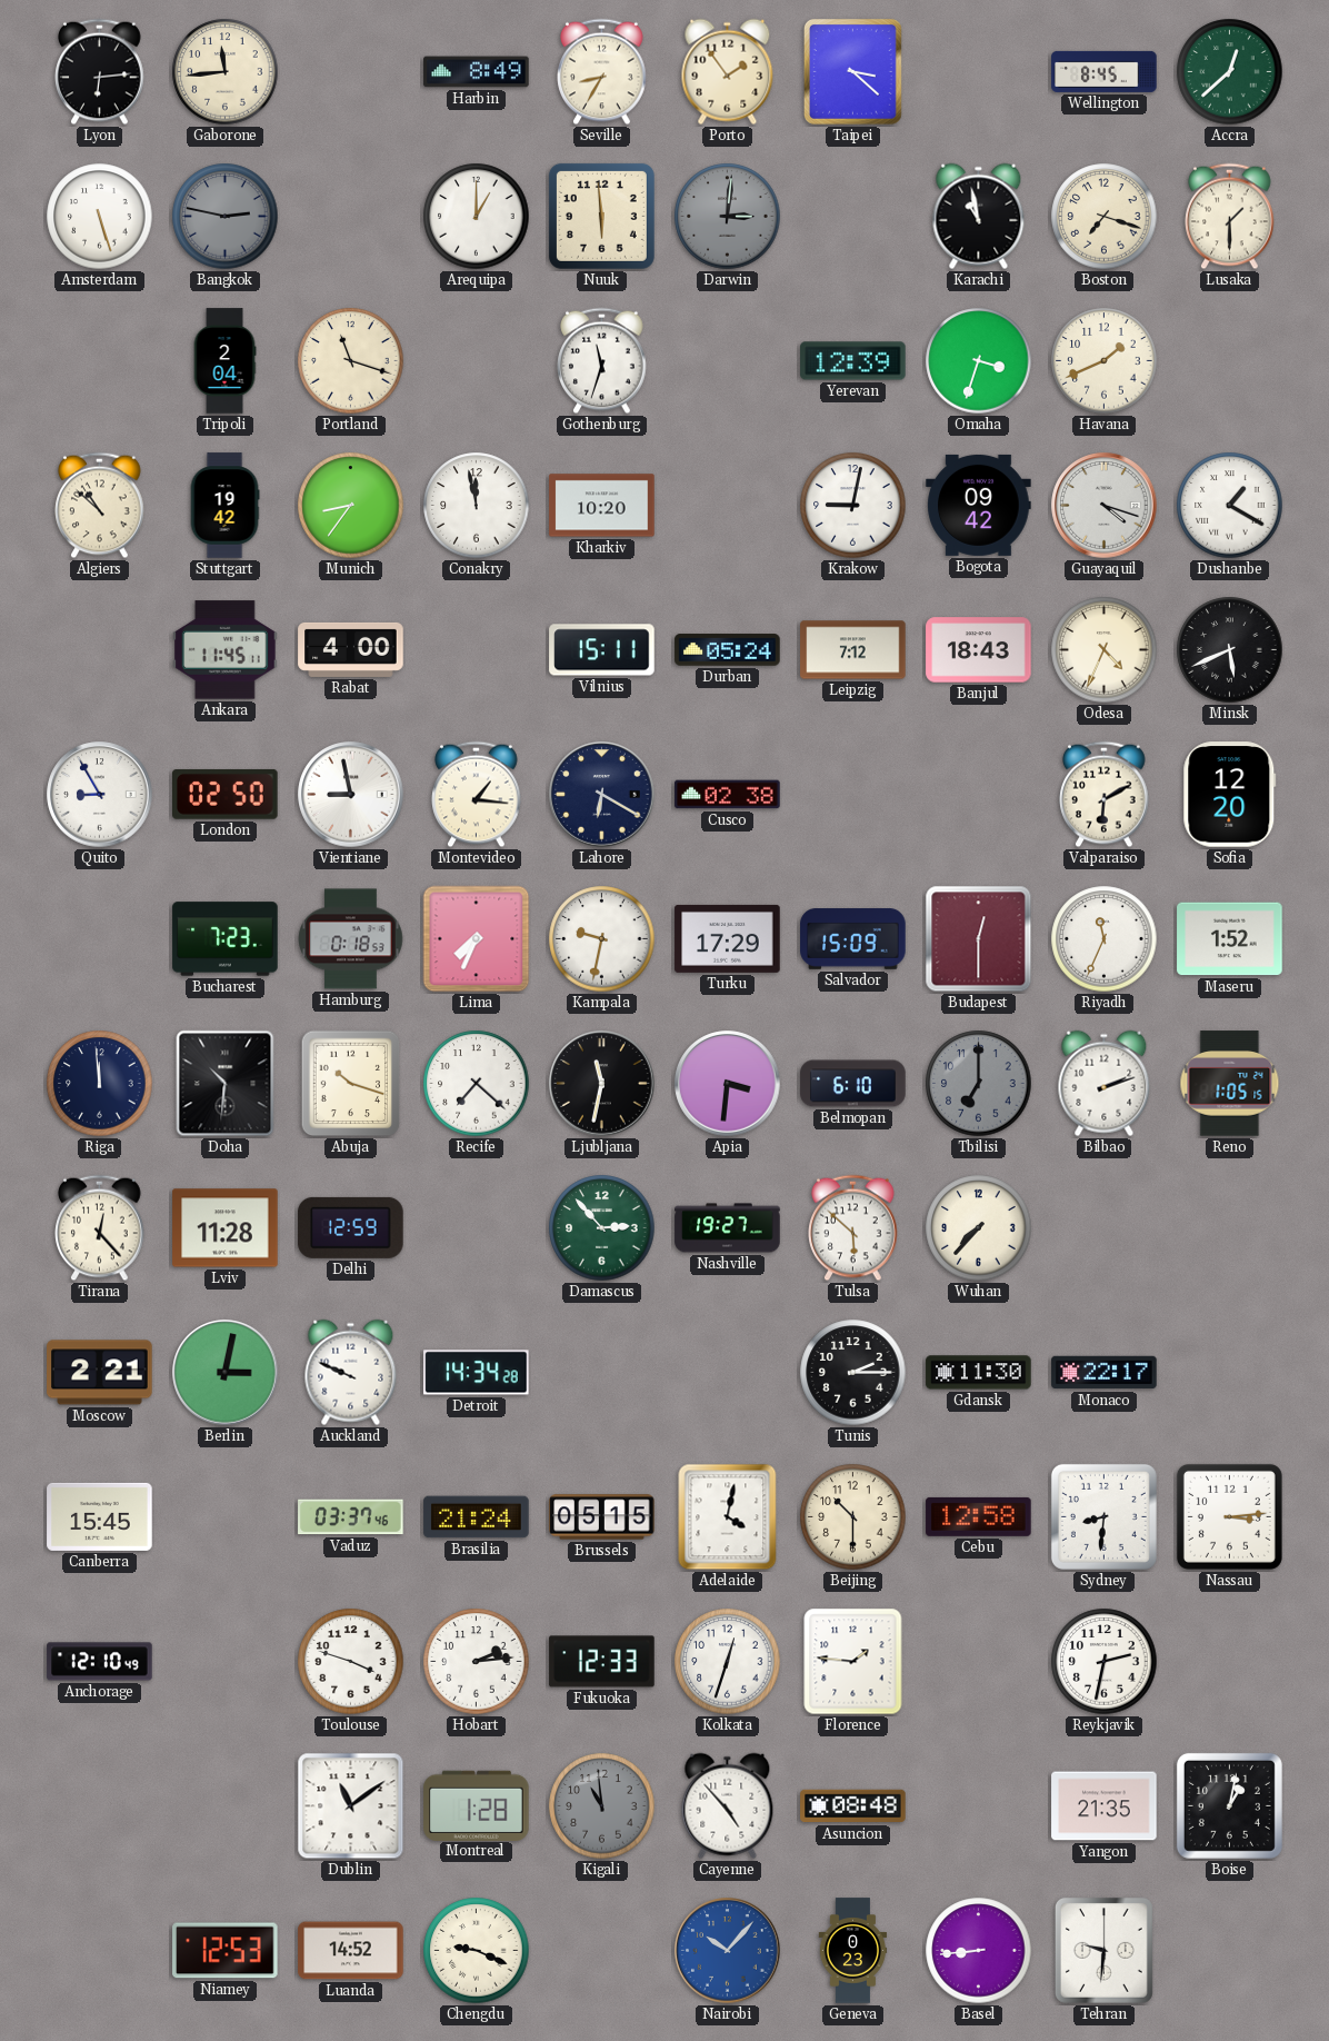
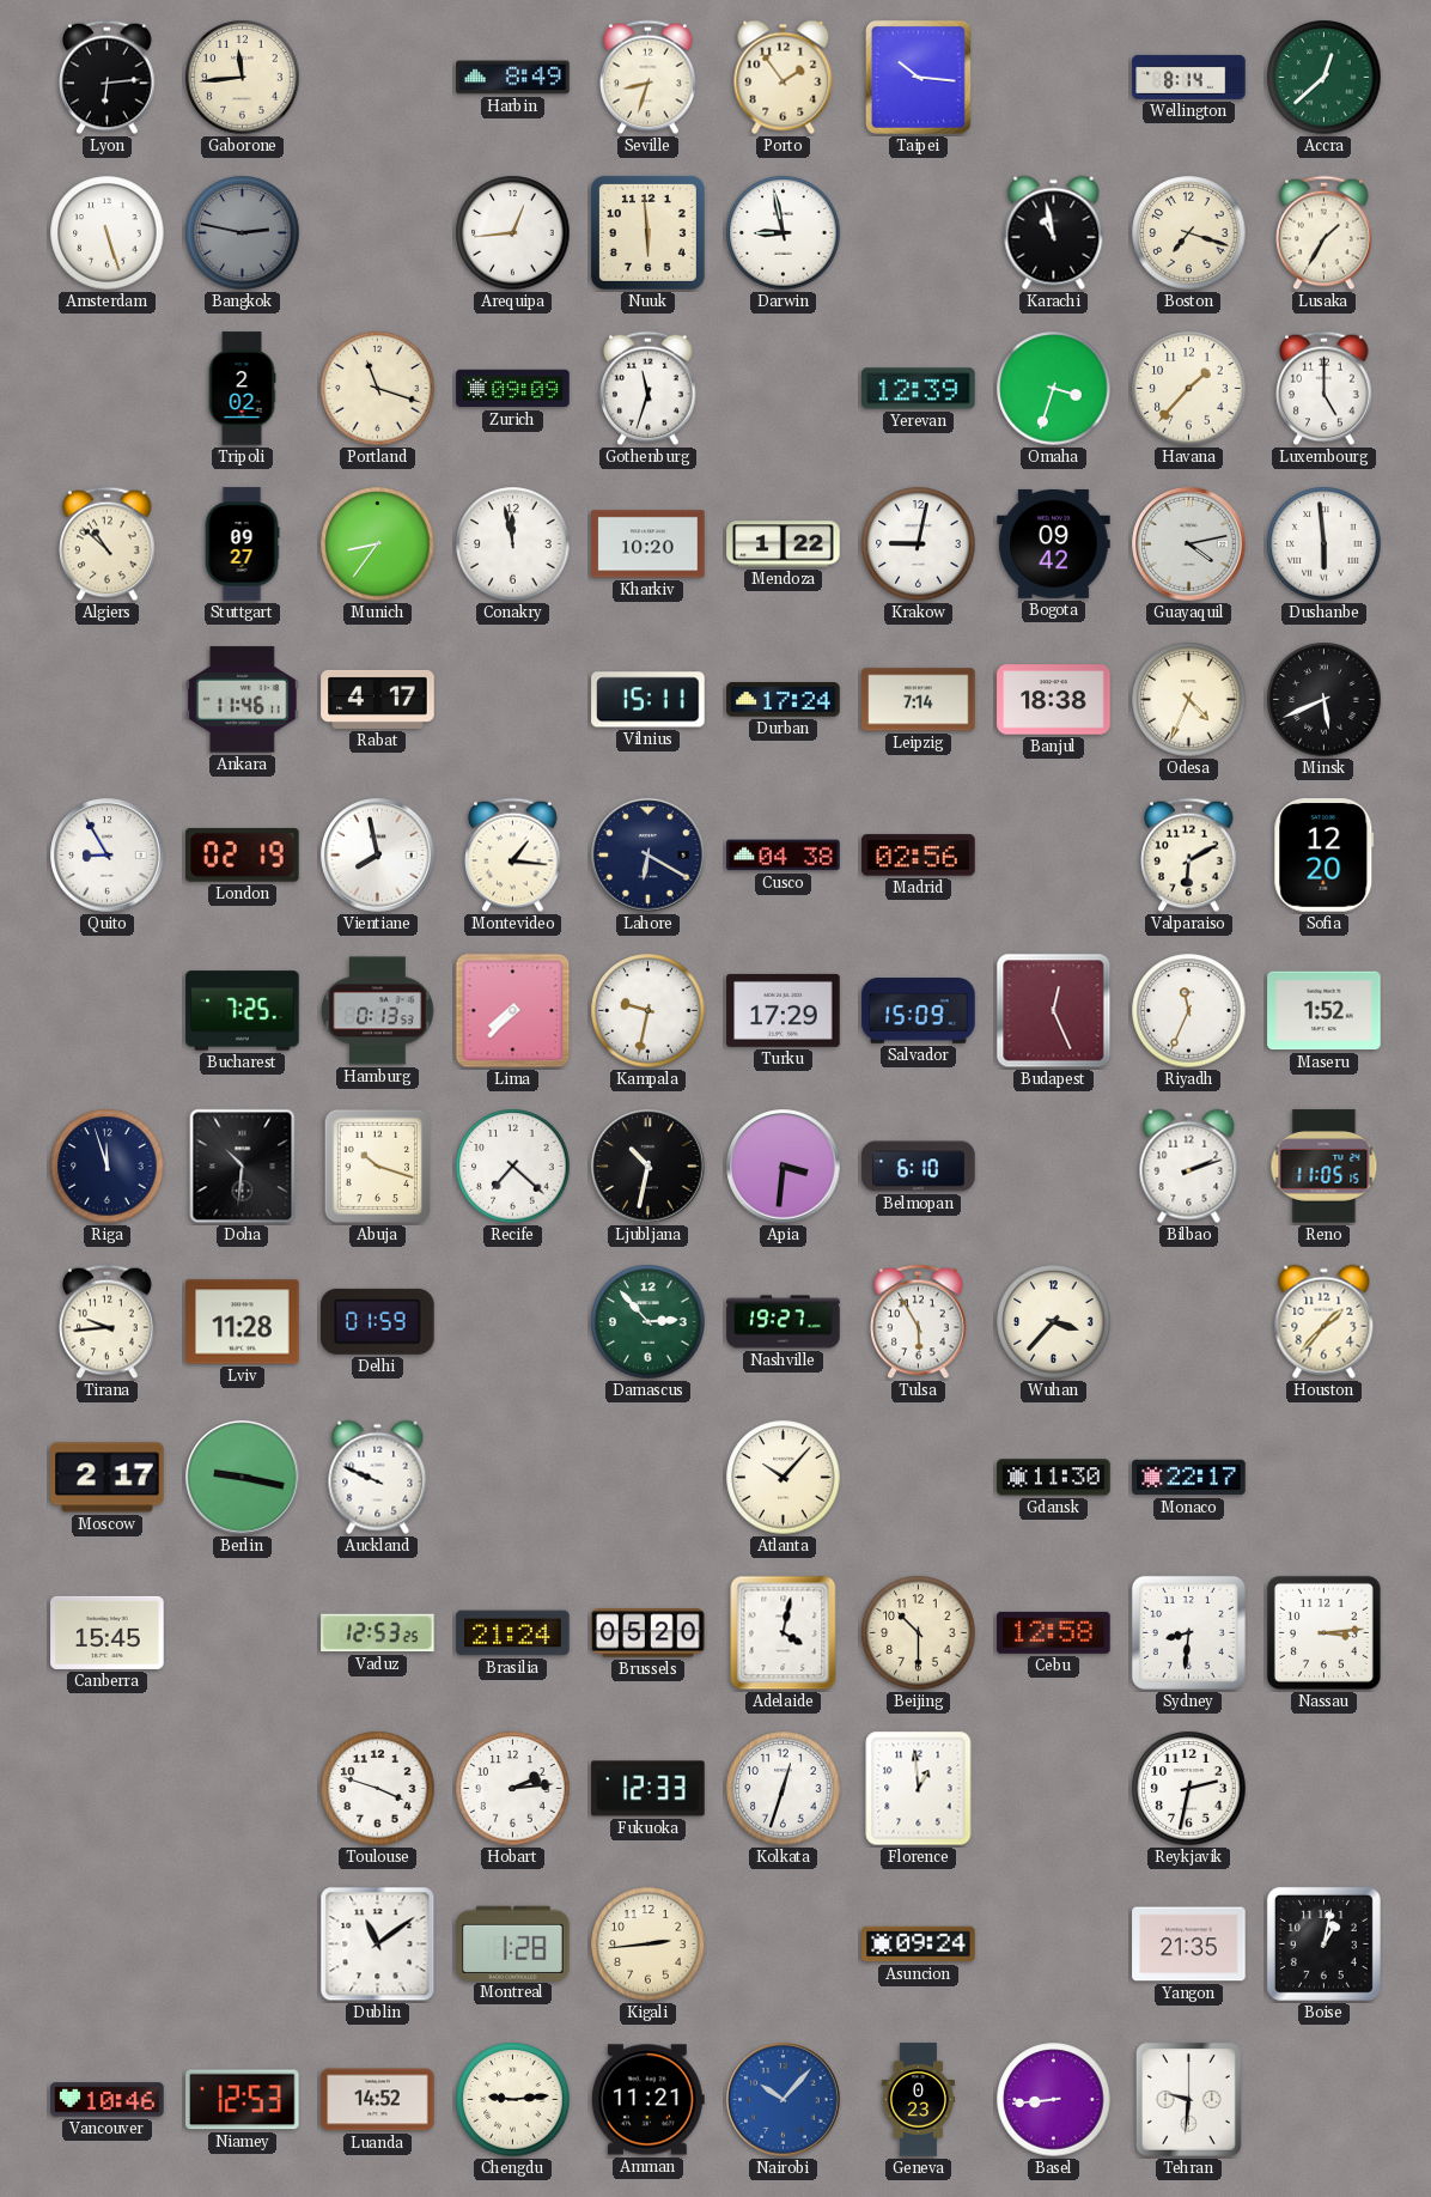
Seville: 8:35 -> 8:33 (648, 78)
Taipei: 3:22 -> 10:16 (918, 77)
Wellington: 8:45 -> 8:14 (1189, 77)
Arequipa: 1:00 -> 12:44 (513, 233)
Darwin: 3:01 -> 8:58 (784, 233)
Darwin dial: grey -> white (784, 233)
Lusaka: 1:30 -> 1:35 (1325, 233)
Tripoli: 2:04 -> 2:02 (242, 389)
Zurich: none -> 09:09 (513, 389)
Havana: 1:41 -> 1:37 (1189, 389)
Luxembourg: none -> 5:00 (1325, 389)
Stuttgart: 19:42 -> 09:27 (242, 544)
Mendoza: none -> 1:22 (784, 544)
Guayaquil: 4:18 -> 4:13 (1189, 544)
Dushanbe: 1:20 -> 5:59 (1325, 544)
Ankara: 11:45 -> 11:46 (243, 700)
Rabat: 4:00 -> 4:17 (378, 699)
Durban: 05:24 -> 17:24 (784, 700)
Leipzig: 7:12 -> 7:14 (919, 700)
Banjul: 18:43 -> 18:38 (1054, 700)
London: 02:50 -> 02:19 (243, 854)
Vientiane: 8:58 -> 7:58 (378, 856)
Cusco: 02:38 -> 04:38 (784, 856)
Madrid: none -> 02:56 (919, 856)
Bucharest: 7:23 -> 7:25 (243, 1011)
Hamburg: 0:18 -> 0:13 (378, 1011)
Lima: 7:34 -> 7:37 (513, 1011)
Budapest: 12:30 -> 12:26 (1054, 1011)
Riga: 11:59 -> 11:57 (108, 1167)
Ljubljana: 11:32 -> 10:32 (648, 1167)
Tbilisi: 7:00 -> none (979, 1084)
Reno: 1:05 -> 11:05 (1325, 1167)
Tirana: 12:23 -> 9:44 (108, 1322)
Delhi: 12:59 -> 01:59 (378, 1321)
Tulsa: 5:52 -> 5:55 (919, 1322)
Wuhan: 7:37 -> 3:37 (1054, 1322)
Houston: none -> 1:37 (1325, 1322)
Moscow: 2:21 -> 2:17 (108, 1478)
Berlin: 3:02 -> 9:17 (243, 1478)
Detroit: 14:34 -> none (477, 1373)
Atlanta: none -> 10:07 (784, 1478)
Tunis: 2:15 -> none (853, 1373)
Vaduz: 03:37 -> 12:53 (378, 1633)
Brussels: 05:15 -> 05:20 (648, 1633)
Anchorage: 12:10 -> none (100, 1662)
Florence: 1:46 -> 12:59 (919, 1789)
Kigali: 10:59 -> 2:44 (648, 1945)
Kigali dial: grey -> cream (648, 1945)
Cayenne: 4:53 -> none (728, 1806)
Asuncion: 08:48 -> 09:24 (919, 1945)
Vancouver: none -> 10:46 (108, 2100)
Chengdu: 9:19 -> 9:14 (513, 2100)
Amman: none -> 11:21 (647, 2100)
